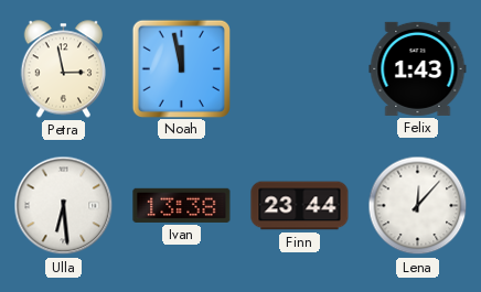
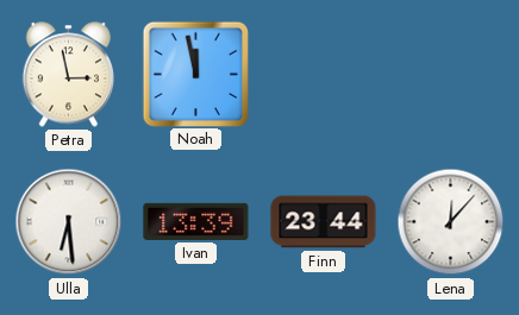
Felix: 1:43 -> none (418, 68)
Ivan: 13:38 -> 13:39 (196, 221)
